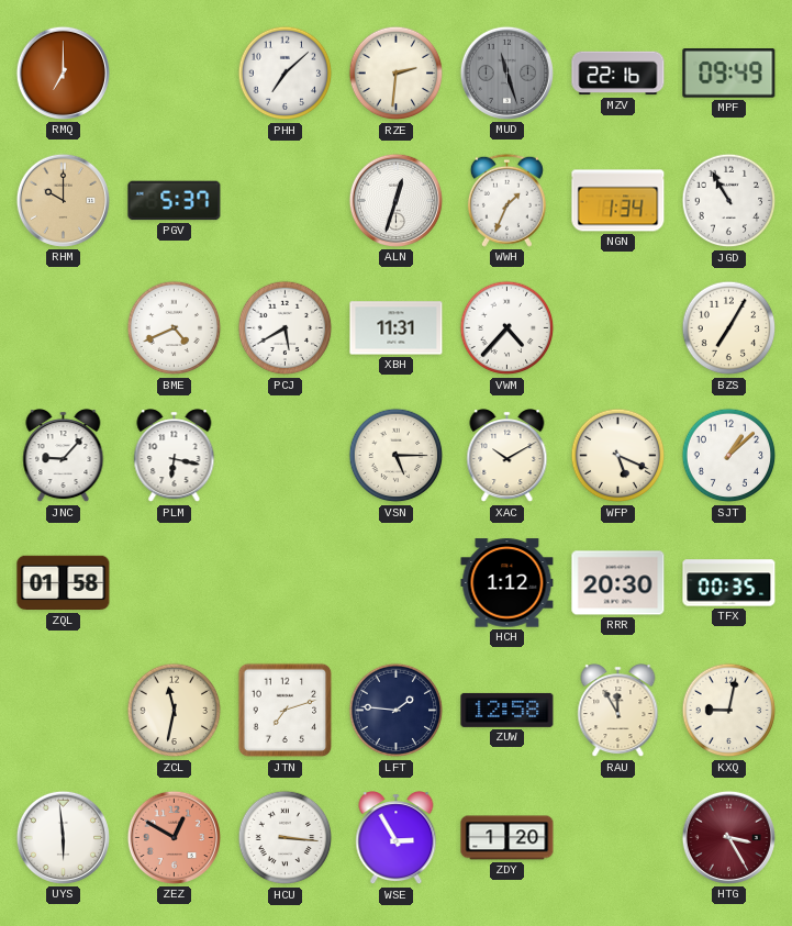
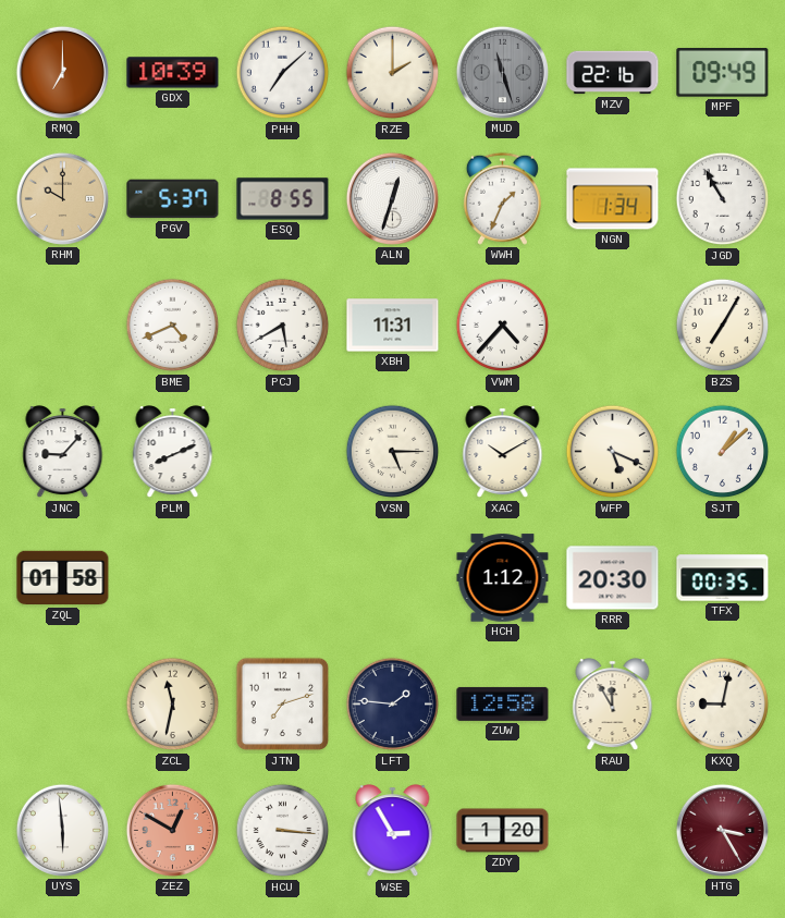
GDX: none -> 10:39 (173, 73)
RZE: 2:31 -> 2:00 (393, 73)
ESQ: none -> 8:55 (283, 199)
PLM: 6:17 -> 8:11 (173, 452)
